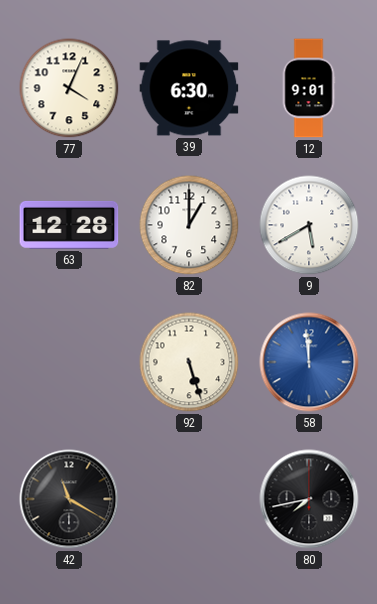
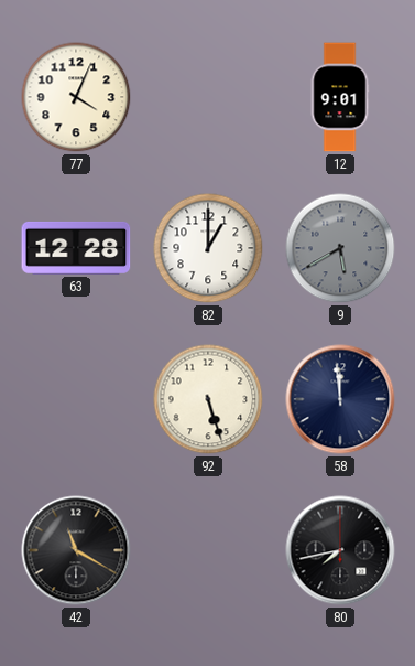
39: 6:30 -> none (189, 88)
9 dial: white -> grey (340, 248)
58 dial: blue -> navy (340, 399)
